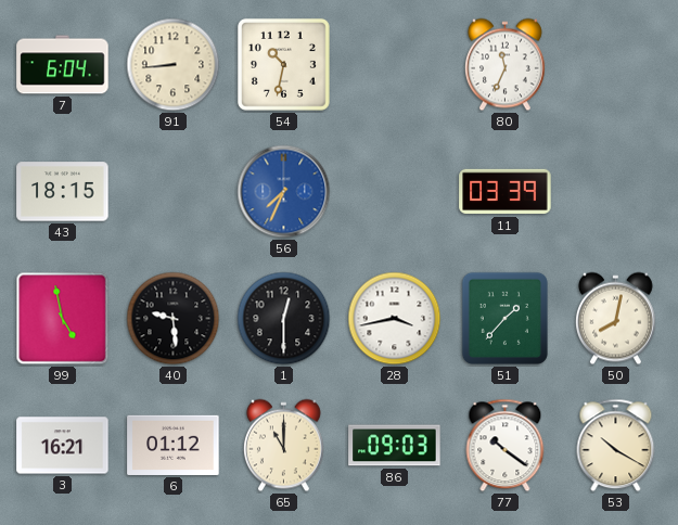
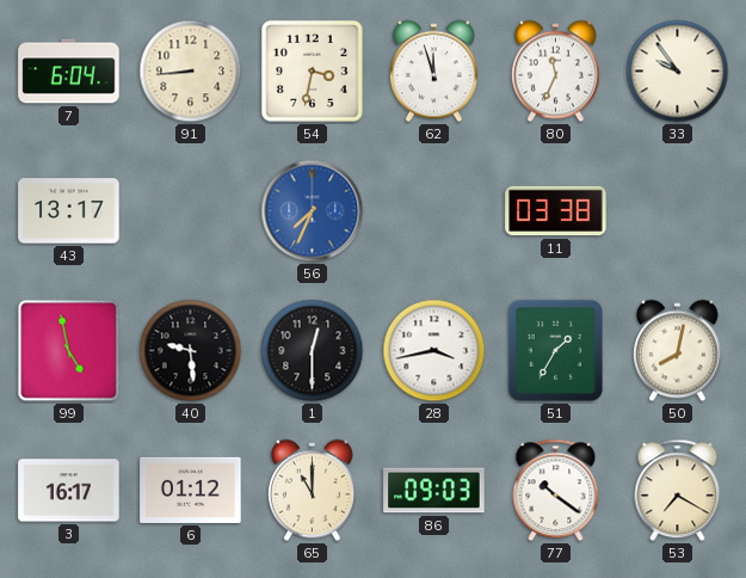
54: 10:32 -> 3:32 (312, 70)
62: none -> 11:57 (433, 72)
33: none -> 9:54 (678, 72)
43: 18:15 -> 13:17 (69, 211)
11: 03:39 -> 03:38 (556, 211)
51: 1:37 -> 1:35 (555, 350)
3: 16:21 -> 16:17 (69, 491)
53: 10:20 -> 7:20 (678, 491)
